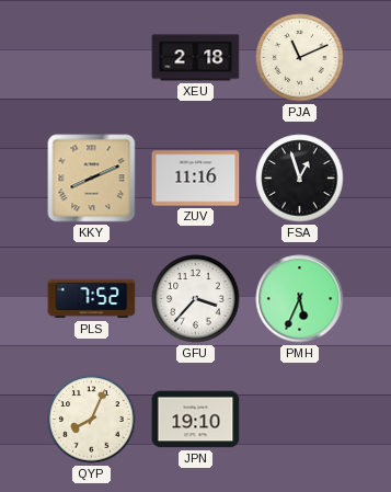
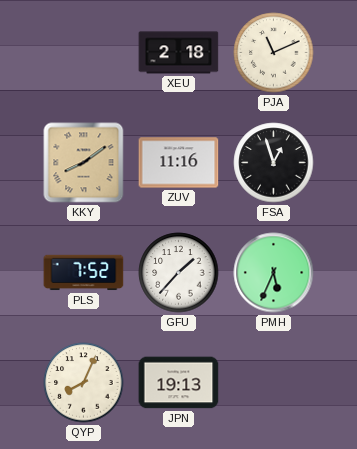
KKY: 8:11 -> 8:09 (84, 163)
GFU: 3:37 -> 1:37 (179, 273)
JPN: 19:10 -> 19:13 (179, 383)
